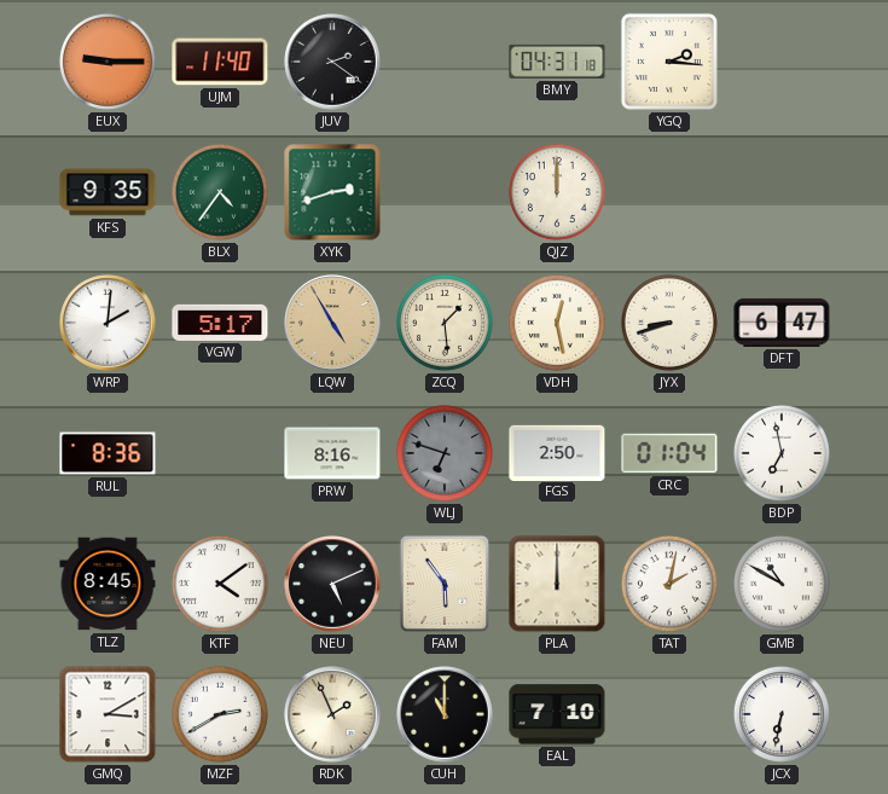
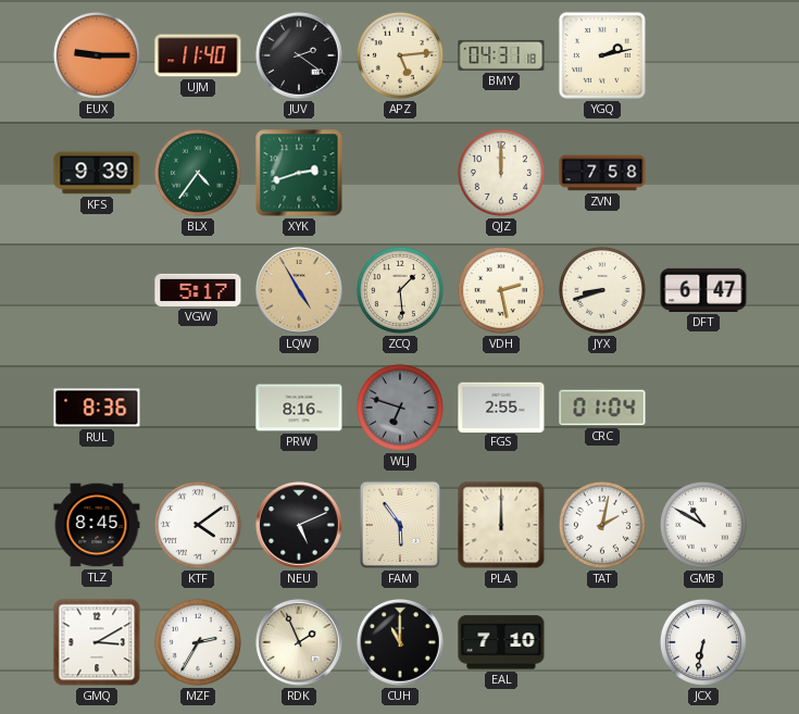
APZ: none -> 5:14 (400, 55)
YGQ: 2:16 -> 2:13 (602, 55)
KFS: 9:35 -> 9:39 (97, 173)
ZVN: none -> 7:58 (602, 173)
WRP: 2:01 -> none (108, 323)
VDH: 12:28 -> 2:28 (501, 290)
FGS: 2:50 -> 2:55 (501, 406)
BDP: 6:58 -> none (782, 453)
MZF: 2:40 -> 2:35 (198, 642)
